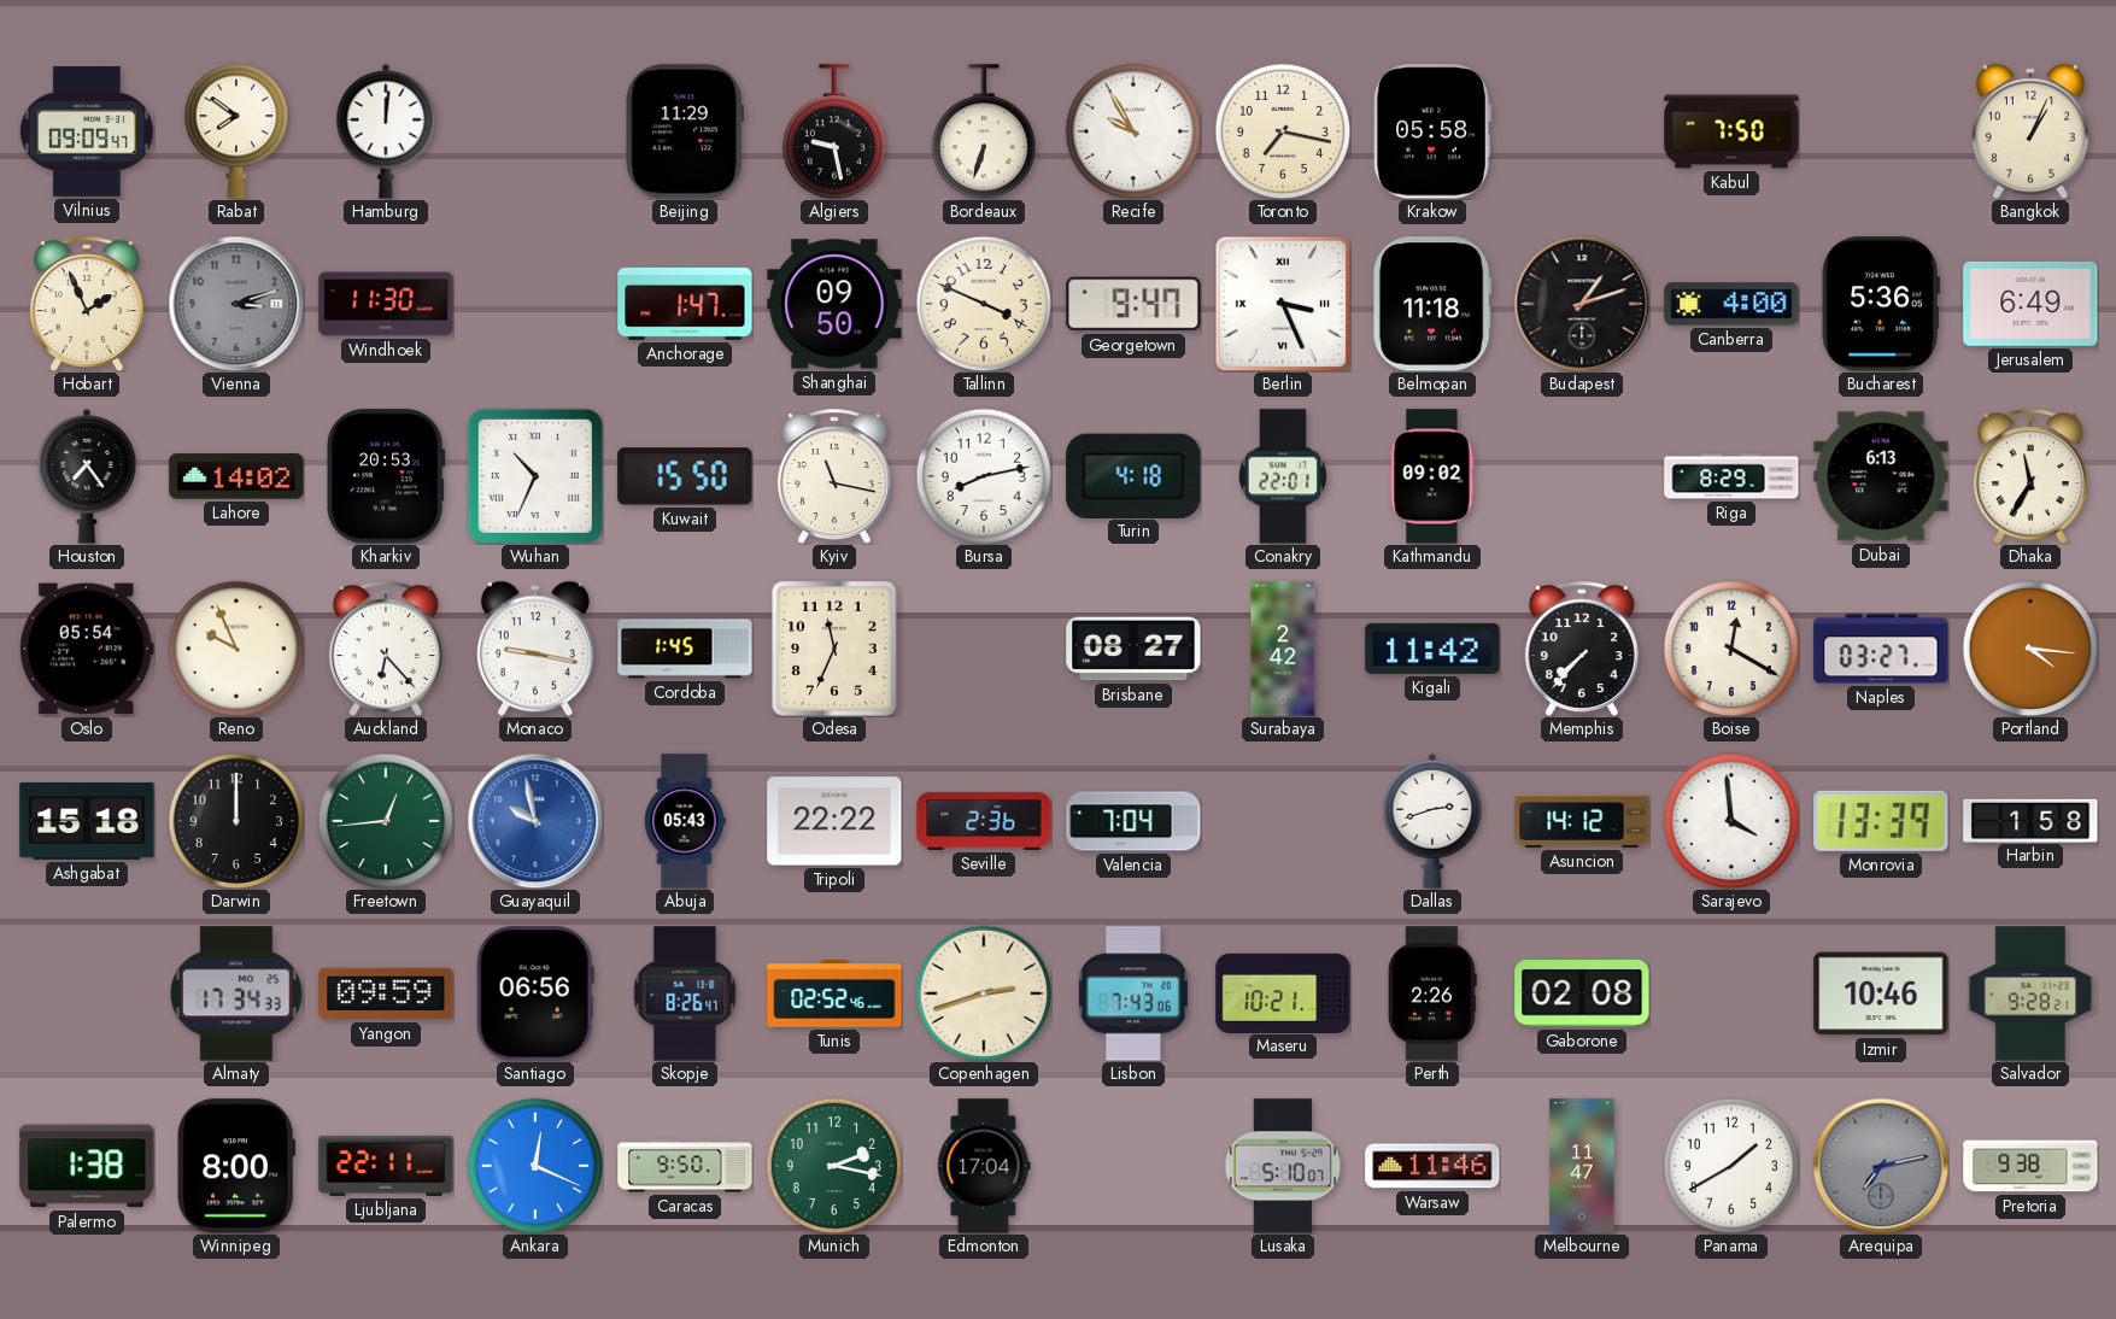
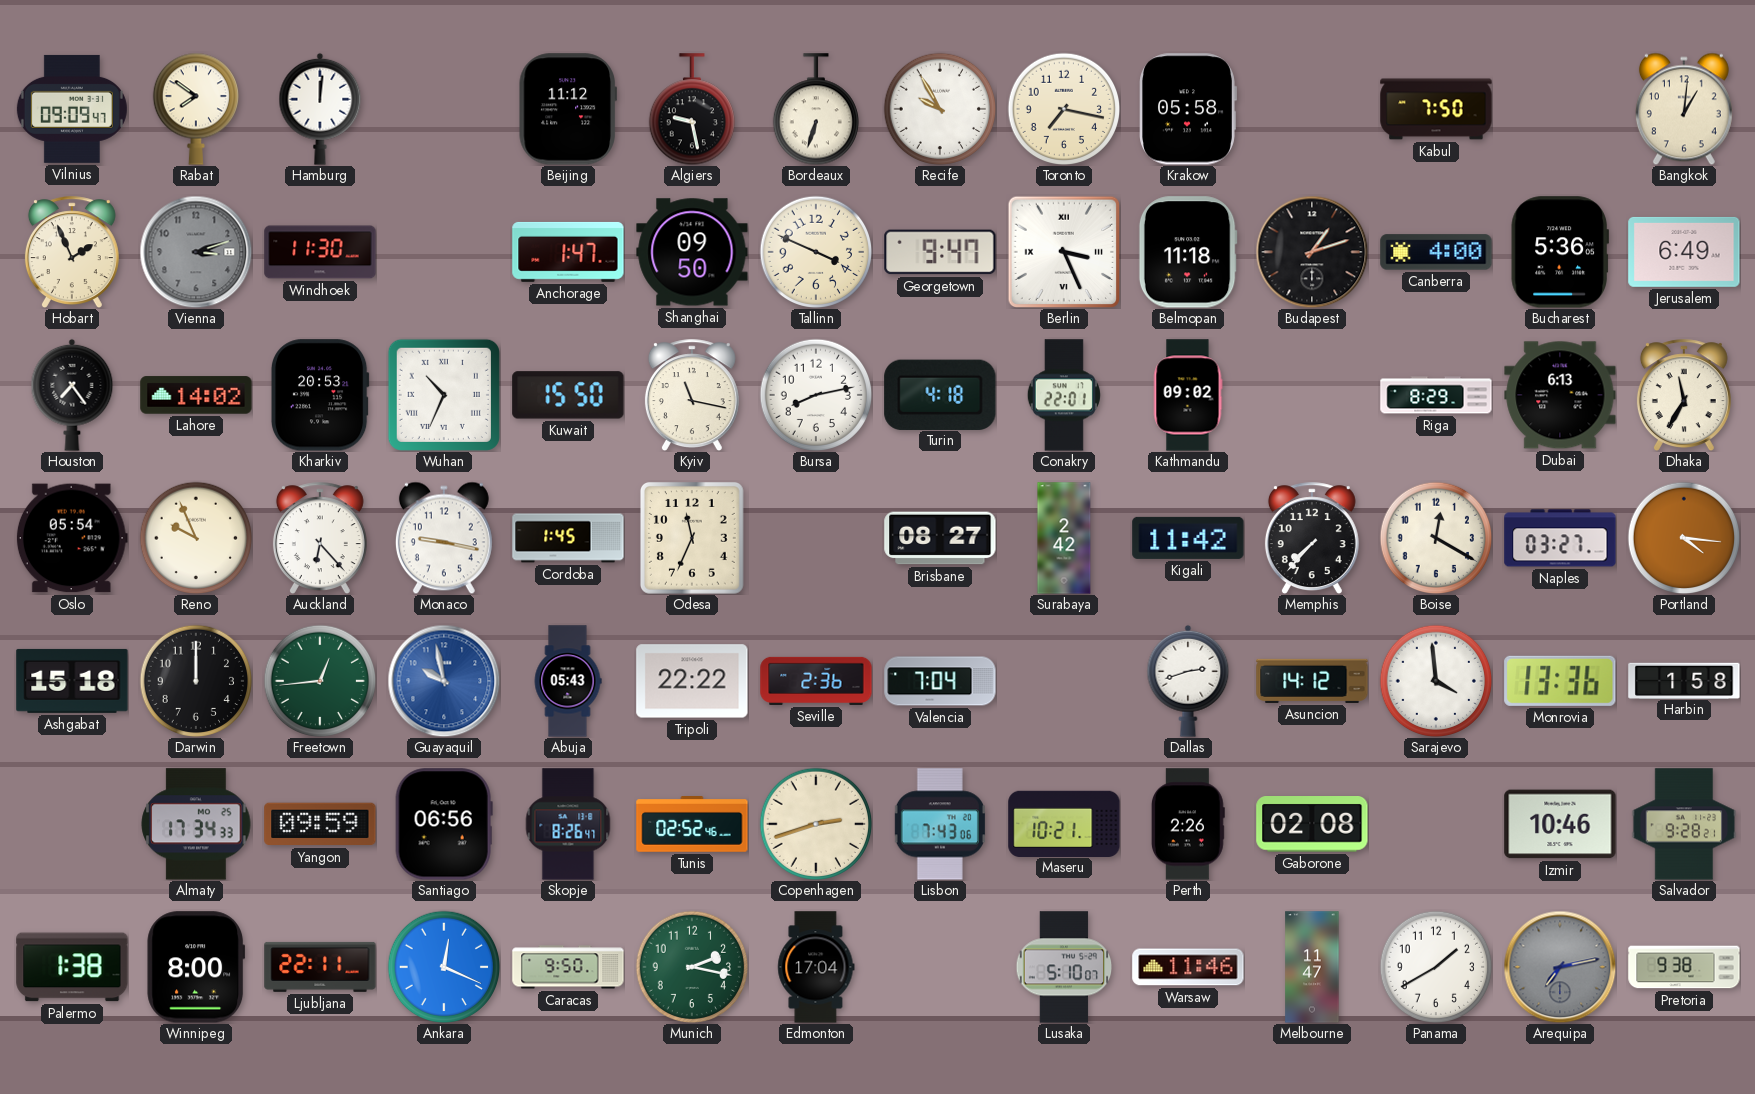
Beijing: 11:29 -> 11:12 (568, 109)
Bangkok: 1:04 -> 1:01 (1684, 109)
Monrovia: 13:39 -> 13:36 (1560, 681)
